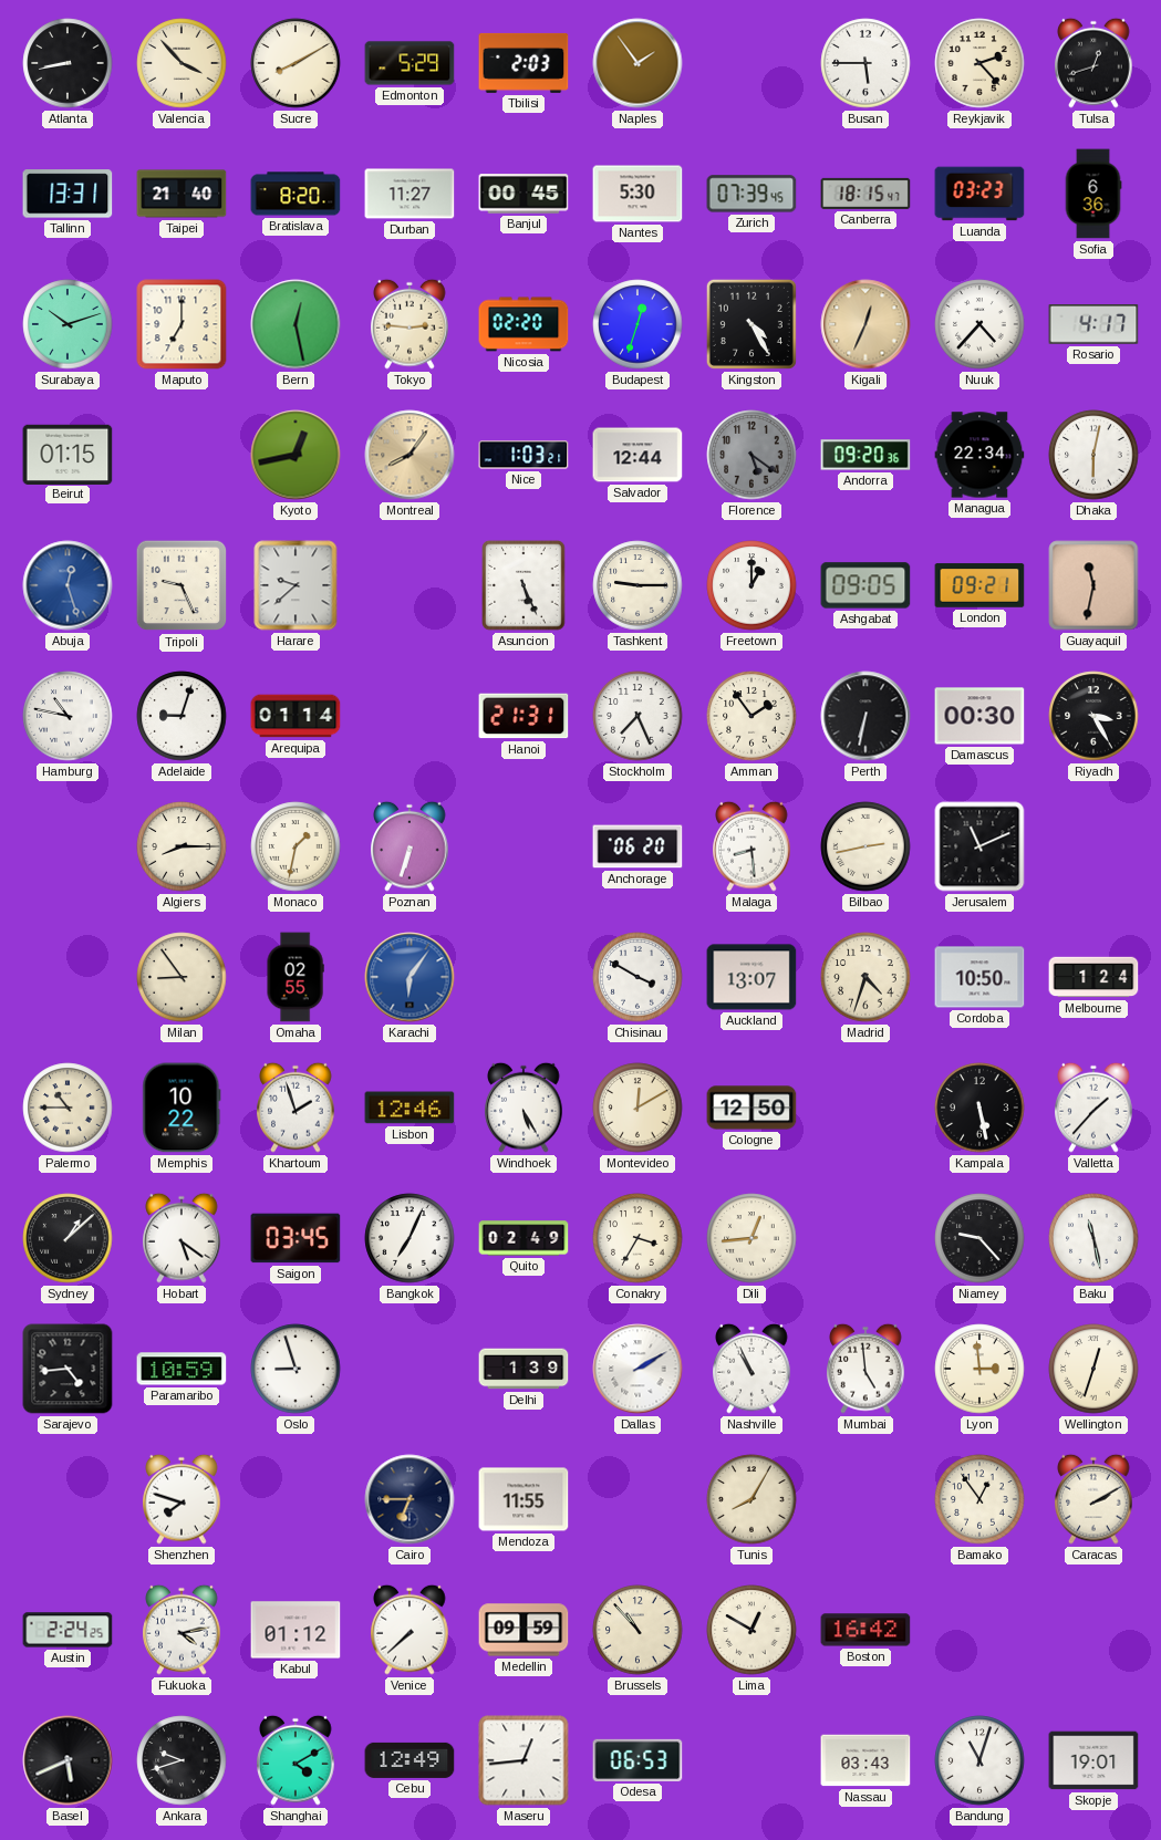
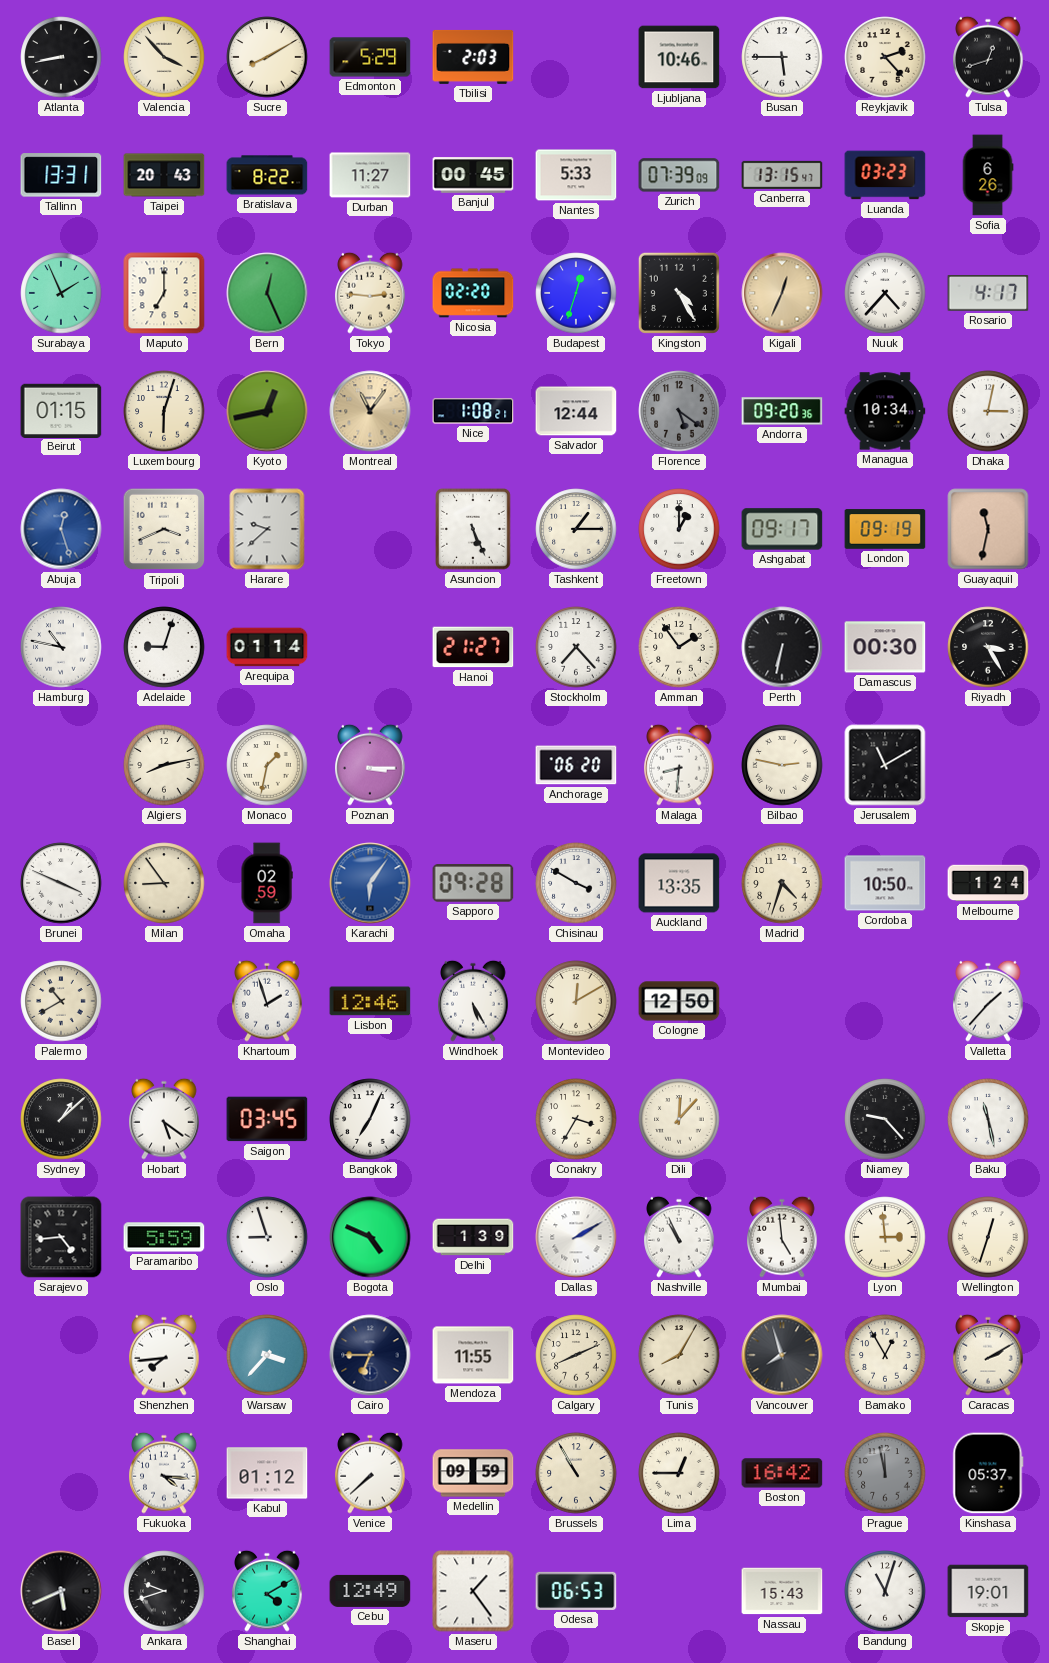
Naples: 1:54 -> none (637, 63)
Ljubljana: none -> 10:46 (679, 57)
Taipei: 21:40 -> 20:43 (164, 175)
Bratislava: 8:20 -> 8:22 (267, 175)
Nantes: 5:30 -> 5:33 (576, 175)
Zurich: 07:39:45 -> 07:39:09 (679, 175)
Canberra: 18:15 -> 13:15 (782, 175)
Sofia: 6:36 -> 6:26 (988, 175)
Surabaya: 10:12 -> 1:56 (61, 293)
Bern: 12:28 -> 12:26 (267, 293)
Luxembourg: none -> 6:03 (164, 411)
Montreal: 8:06 -> 11:06 (370, 411)
Nice: 1:03 -> 1:08 (473, 411)
Managua: 22:34 -> 10:34 (885, 411)
Dhaka: 6:02 -> 3:02 (988, 411)
Tripoli: 9:26 -> 3:41 (164, 529)
Tashkent: 9:15 -> 1:15 (576, 529)
Ashgabat: 09:05 -> 09:17 (782, 529)
London: 09:21 -> 09:19 (885, 529)
Hanoi: 21:31 -> 21:27 (473, 647)
Stockholm: 7:26 -> 7:23 (576, 647)
Algiers: 8:15 -> 8:13 (164, 765)
Poznan: 6:33 -> 3:15 (370, 765)
Malaga: 8:29 -> 8:31 (679, 765)
Bilbao: 2:43 -> 2:47 (782, 765)
Jerusalem: 11:11 -> 11:10 (885, 765)
Brunei: none -> 3:49 (61, 883)
Omaha: 02:55 -> 02:59 (267, 883)
Sapporo: none -> 09:28 (473, 883)
Auckland: 13:07 -> 13:35 (679, 883)
Palermo: 10:45 -> 10:40 (61, 1001)
Memphis: 10:22 -> none (182, 1108)
Kampala: 5:28 -> none (979, 1108)
Quito: 02:49 -> none (524, 1238)
Dili: 12:44 -> 12:07 (679, 1119)
Paramaribo: 10:59 -> 5:59 (164, 1237)
Bogota: none -> 4:49 (370, 1237)
Shenzhen: 7:48 -> 7:44 (164, 1355)
Warsaw: none -> 3:37 (267, 1355)
Calgary: none -> 8:11 (576, 1355)
Vancouver: none -> 7:57 (782, 1355)
Bamako: 12:54 -> 12:55 (885, 1355)
Austin: 2:24 -> none (68, 1630)
Fukuoka: 4:13 -> 4:16 (164, 1473)
Brussels: 10:53 -> 10:55 (576, 1473)
Lima: 12:50 -> 12:45 (679, 1473)
Prague: none -> 11:58 (885, 1473)
Kinshasa: none -> 05:37 (988, 1473)
Maseru: 12:44 -> 1:24 (473, 1591)
Nassau: 03:43 -> 15:43 (782, 1591)
